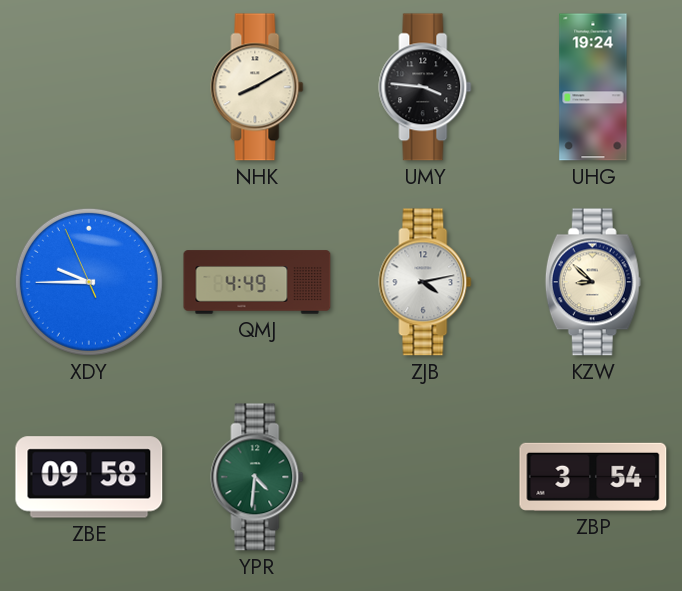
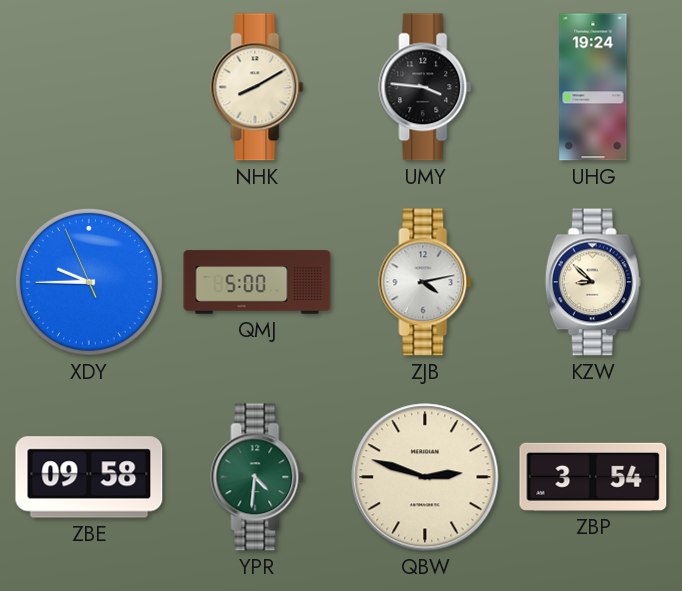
QMJ: 4:49 -> 5:00 (257, 282)
QBW: none -> 2:48 (425, 477)
